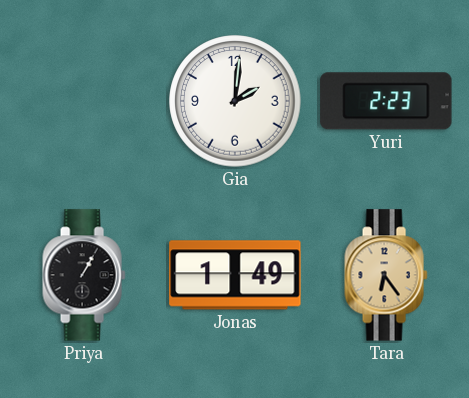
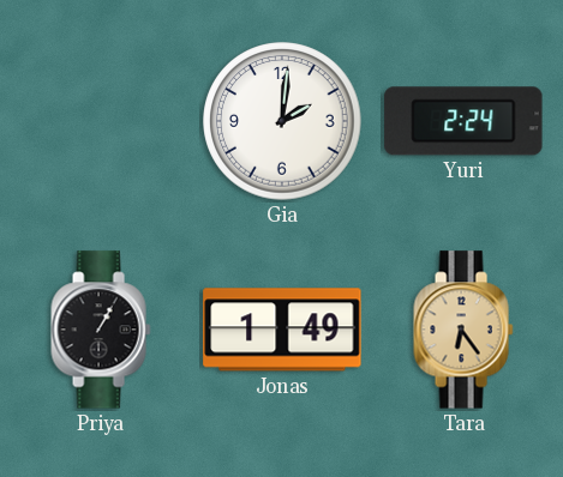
Yuri: 2:23 -> 2:24 (463, 121)
